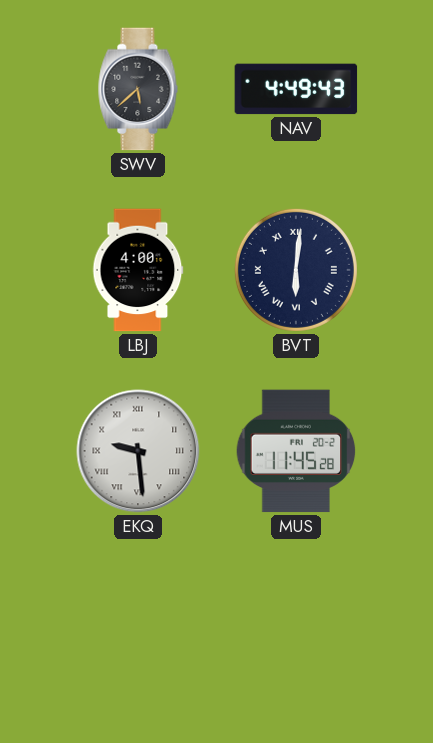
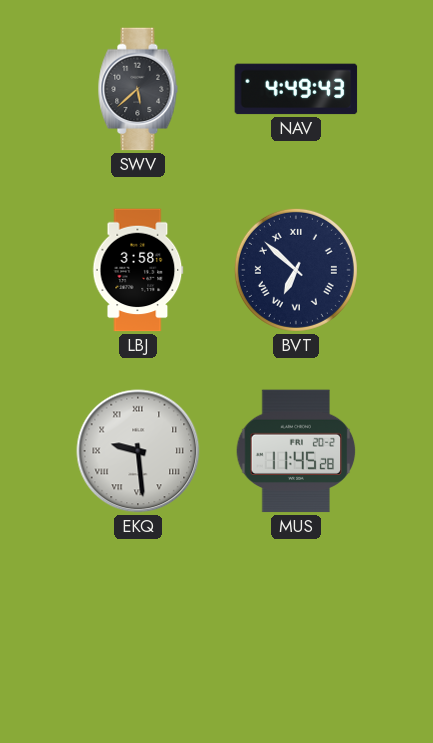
LBJ: 4:00 -> 3:58 (138, 270)
BVT: 6:01 -> 6:52 (296, 270)
